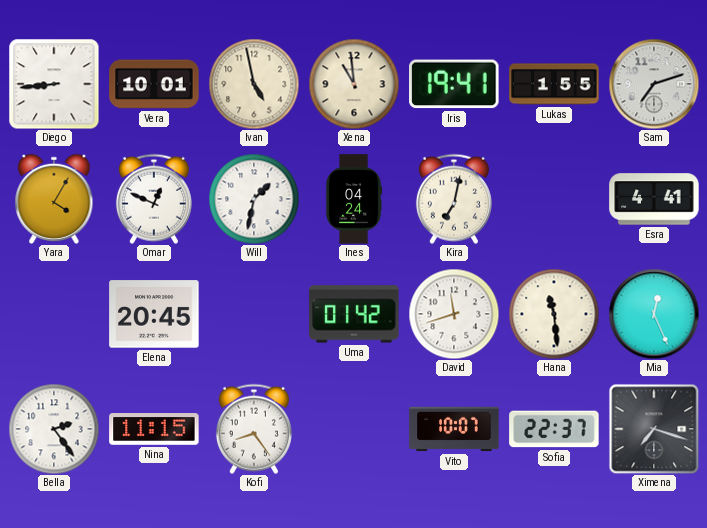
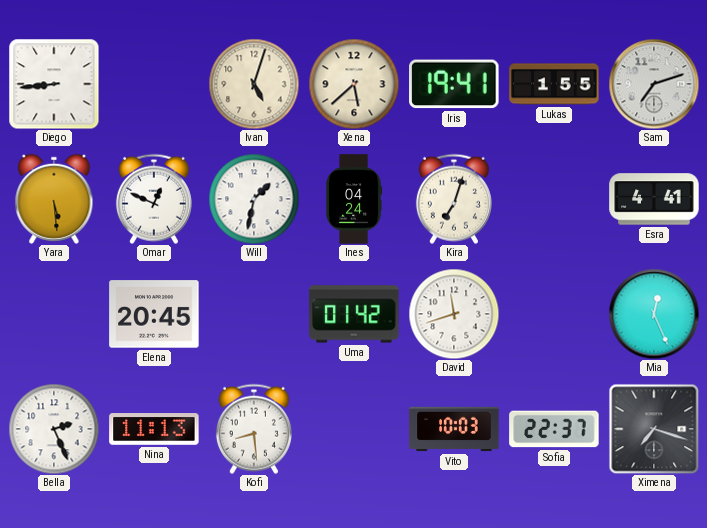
Vera: 10:01 -> none (154, 84)
Ivan: 4:58 -> 5:03 (254, 84)
Xena: 10:59 -> 5:38 (354, 84)
Yara: 4:05 -> 5:29 (54, 199)
Kira: 7:02 -> 7:03 (454, 199)
Hana: 11:29 -> none (554, 314)
Bella: 2:24 -> 2:26 (54, 429)
Nina: 11:15 -> 11:13 (154, 430)
Kofi: 8:24 -> 8:29 (254, 429)
Vito: 10:07 -> 10:03 (454, 429)
